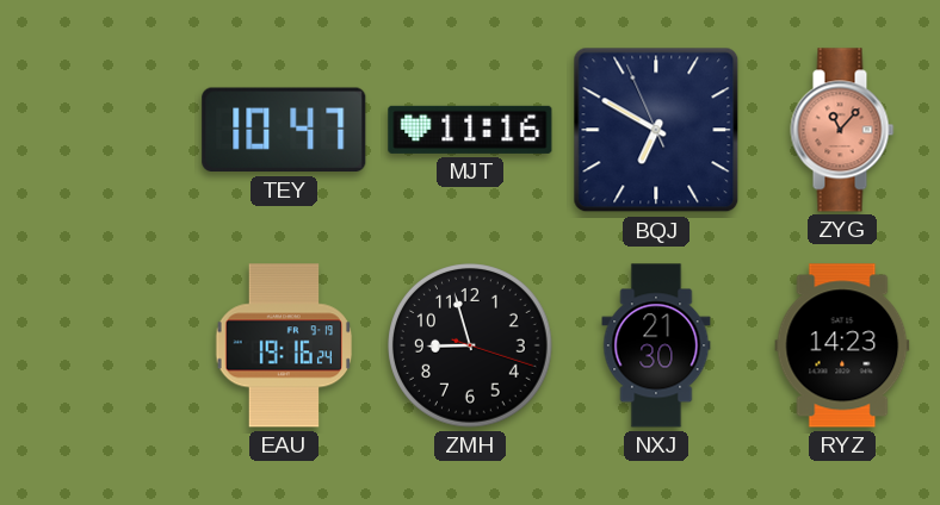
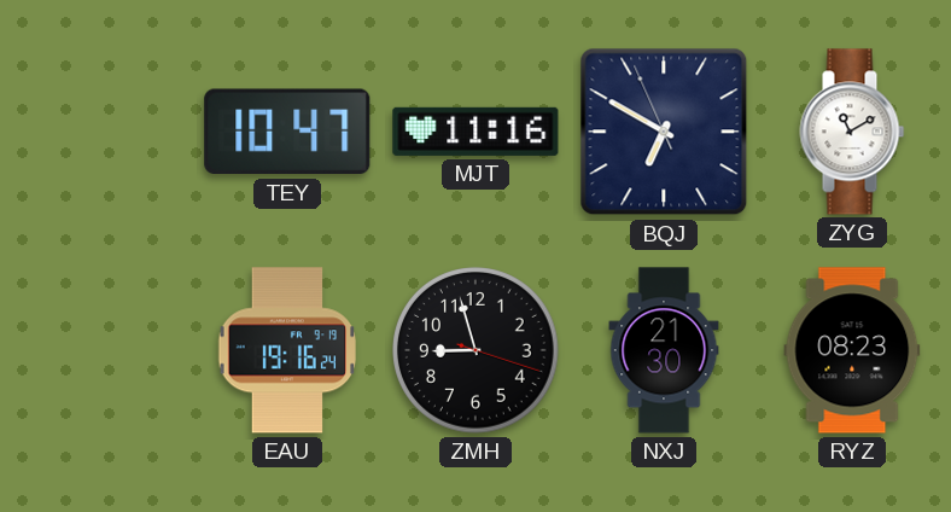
ZYG: 11:07 -> 11:10 (852, 132)
ZYG dial: salmon -> white (852, 132)
RYZ: 14:23 -> 08:23 (852, 350)
